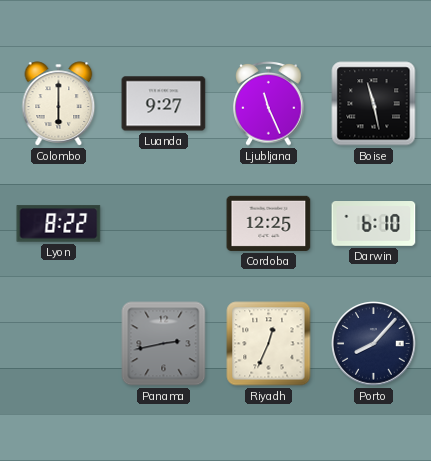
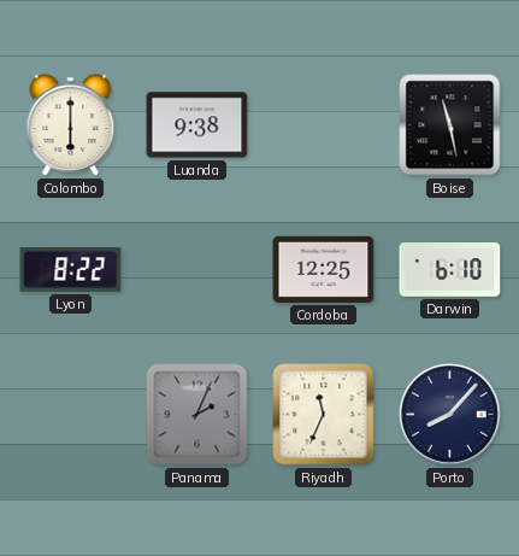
Luanda: 9:27 -> 9:38 (197, 125)
Ljubljana: 11:26 -> none (269, 104)
Panama: 2:43 -> 2:04 (197, 415)
Riyadh: 12:34 -> 11:34 (324, 415)
